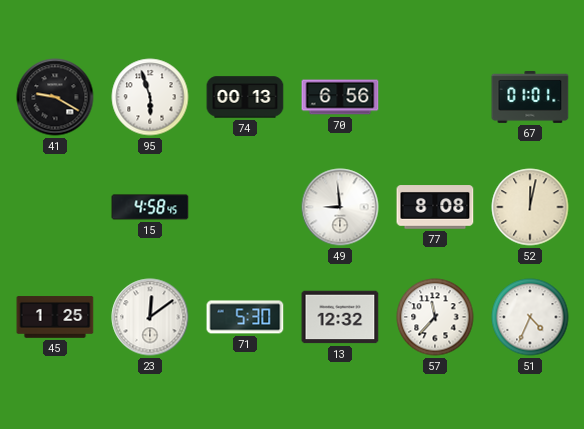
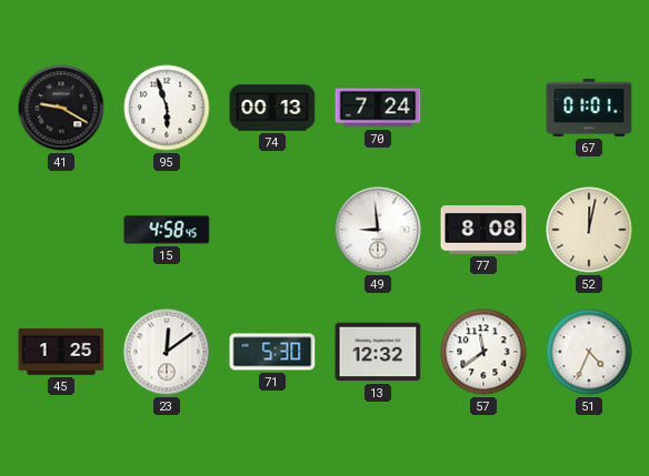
70: 6:56 -> 7:24 (378, 108)
57: 11:37 -> 11:39 (483, 352)
